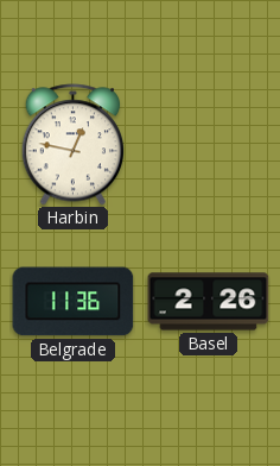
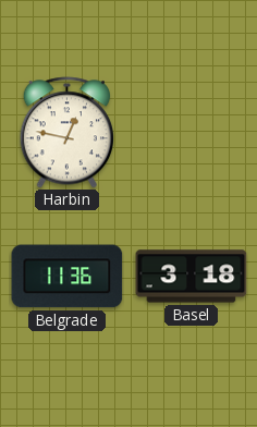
Basel: 2:26 -> 3:18 (192, 277)
